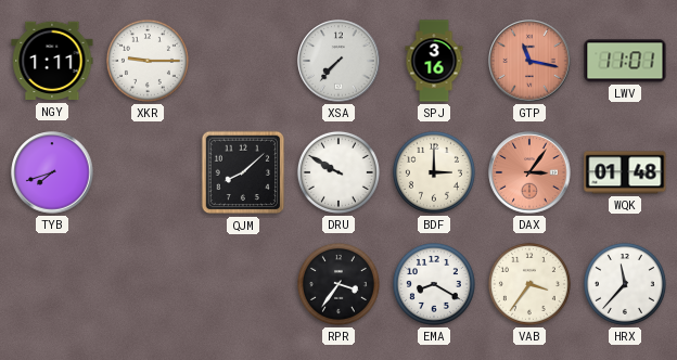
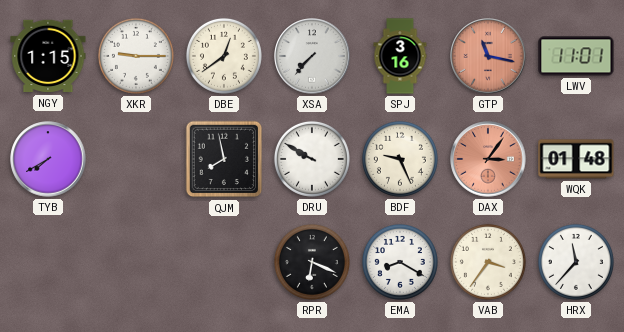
NGY: 1:11 -> 1:15 (48, 56)
DBE: none -> 12:39 (224, 56)
TYB: 7:42 -> 7:40 (48, 159)
QJM: 8:08 -> 7:58 (224, 159)
BDF: 3:00 -> 9:26 (400, 159)
RPR: 3:36 -> 6:19 (312, 262)
